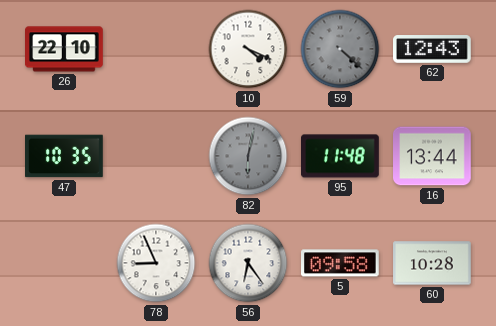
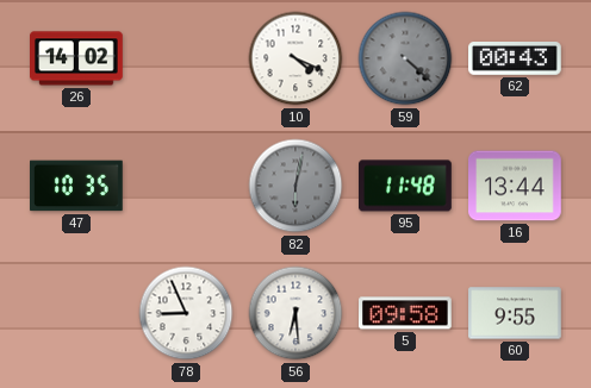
26: 22:10 -> 14:02 (76, 58)
62: 12:43 -> 00:43 (516, 60)
56: 6:24 -> 6:29 (295, 313)
60: 10:28 -> 9:55 (515, 313)
